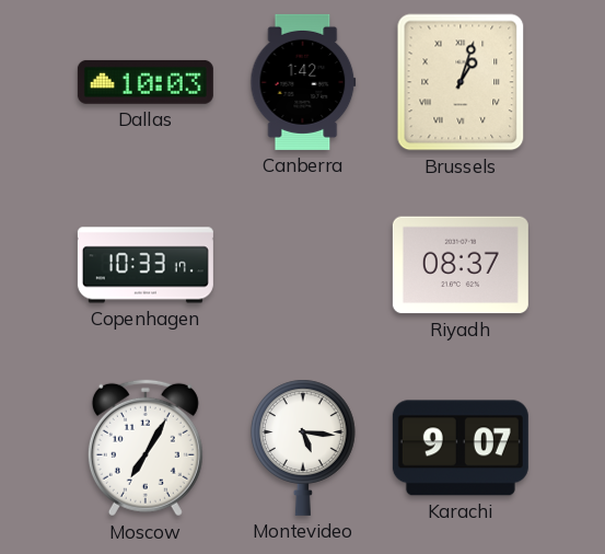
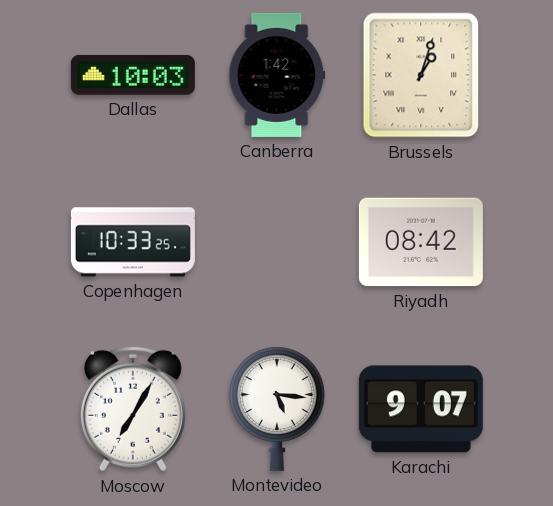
Copenhagen: 10:33:17 -> 10:33:25 (133, 242)
Riyadh: 08:37 -> 08:42 (421, 242)
